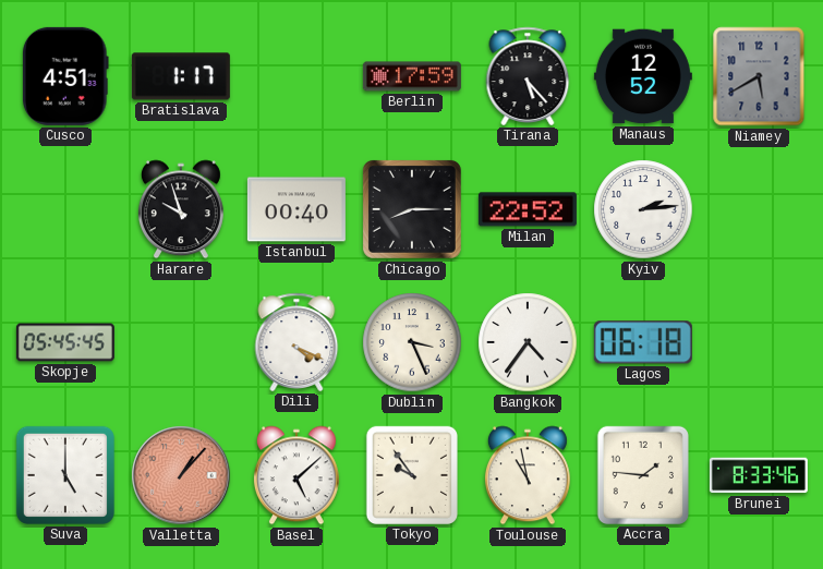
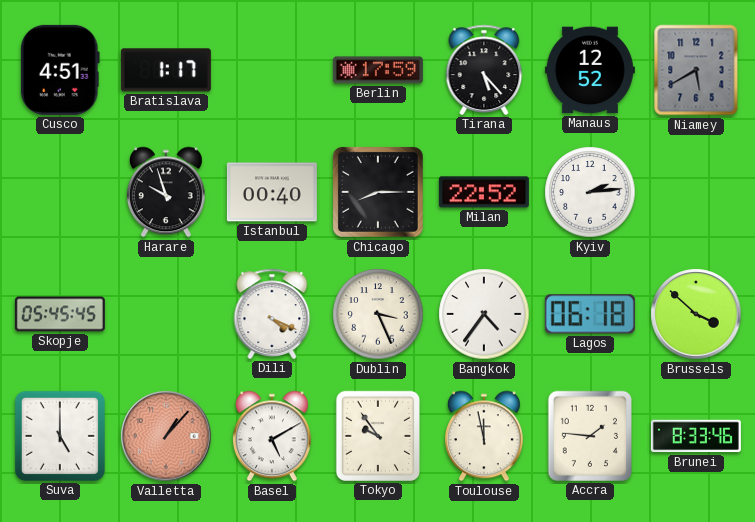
Brussels: none -> 3:52 (696, 314)
Basel: 5:08 -> 5:10 (272, 436)
Toulouse: 10:58 -> 11:58 (484, 436)
